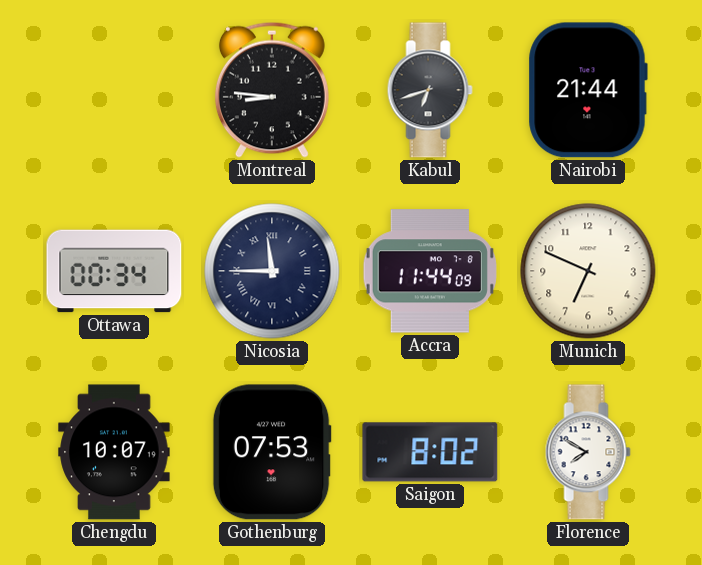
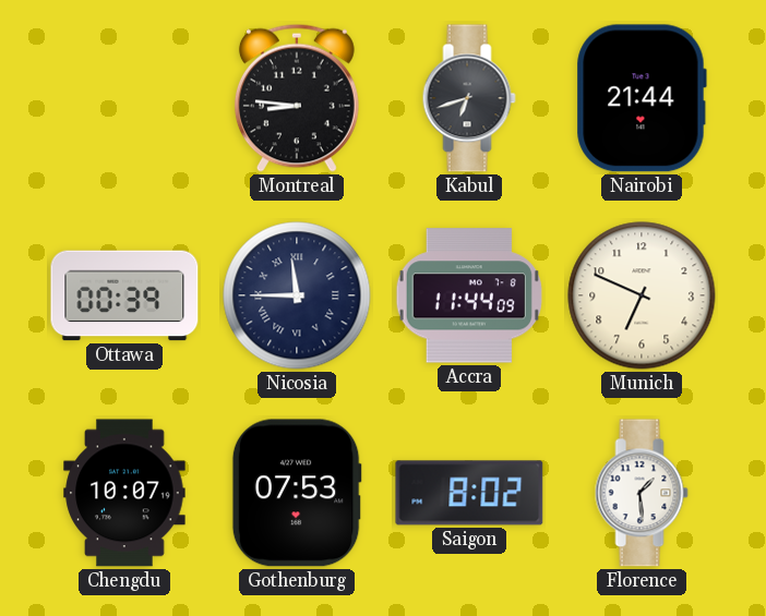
Ottawa: 00:34 -> 00:39 (124, 295)
Florence: 7:50 -> 1:29 (642, 493)
